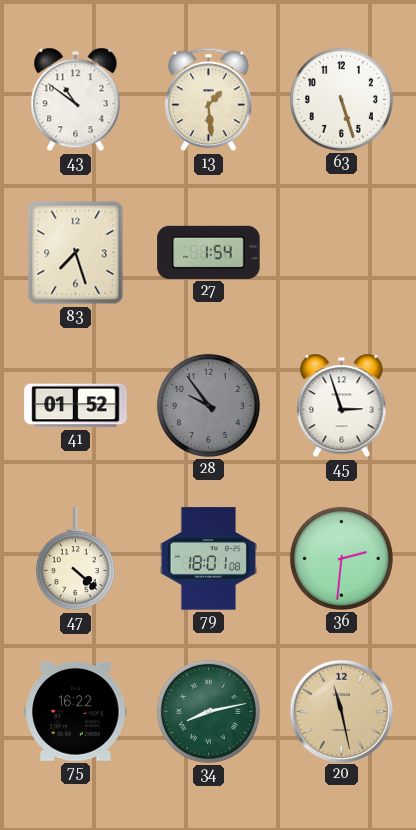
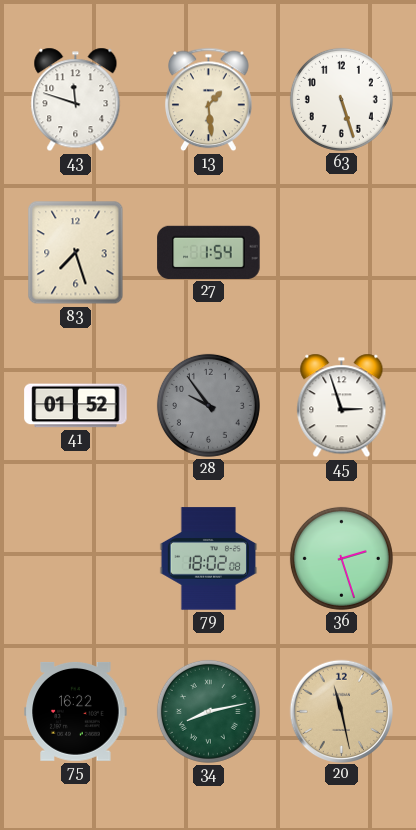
43: 10:51 -> 11:48 (76, 100)
47: 4:22 -> none (75, 559)
79: 18:01 -> 18:02 (209, 559)
36: 2:31 -> 2:27 (341, 558)
